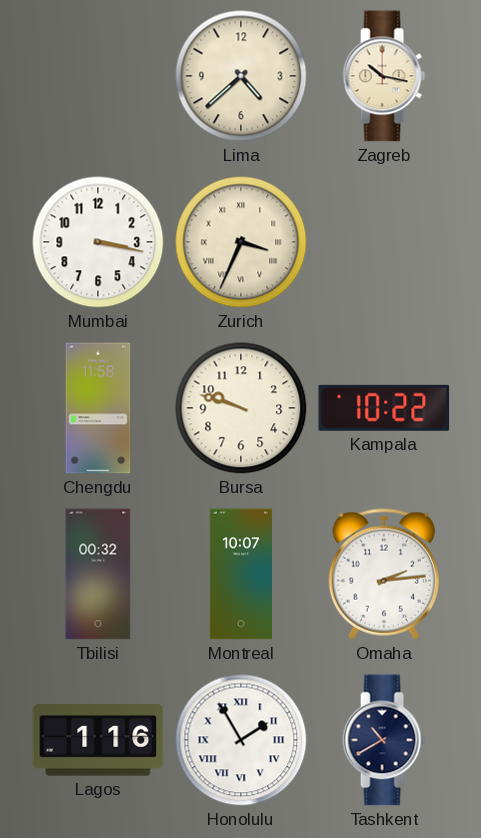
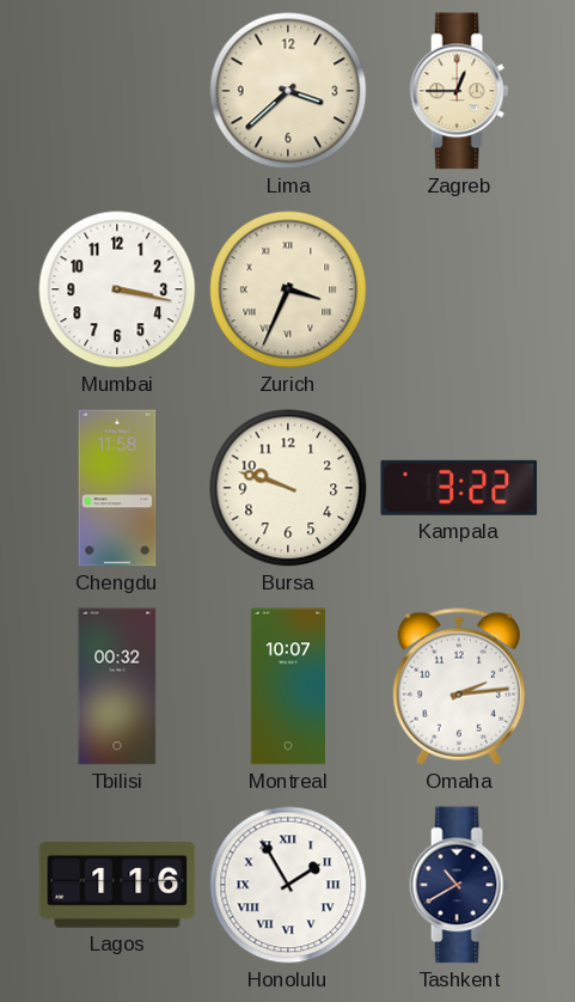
Lima: 4:38 -> 3:38 (288, 91)
Zagreb: 10:17 -> 12:45 (459, 91)
Kampala: 10:22 -> 3:22 (459, 488)
